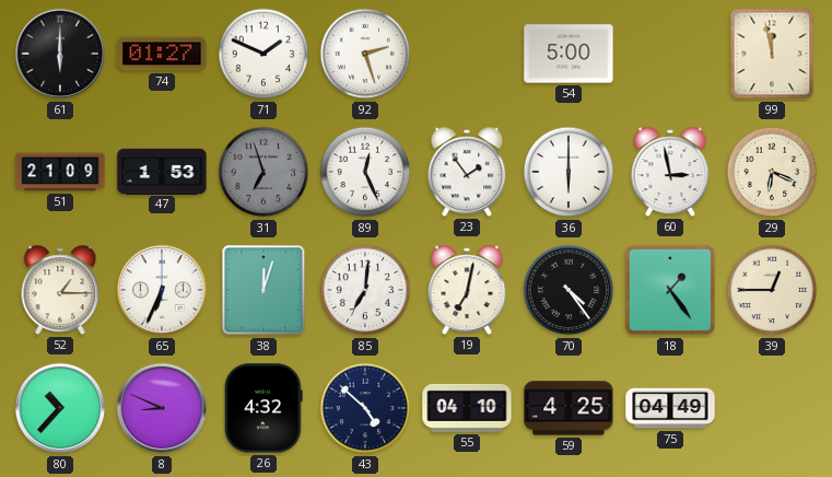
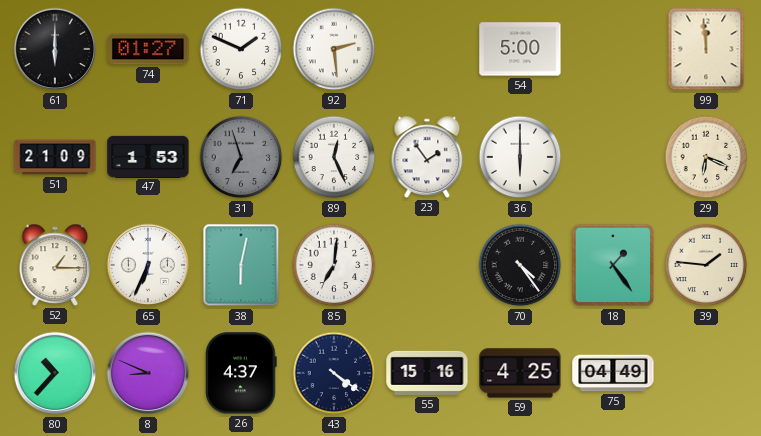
92: 2:27 -> 2:29 (334, 49)
99: 11:58 -> 11:59 (706, 49)
60: 2:58 -> none (670, 172)
38: 12:03 -> 6:02 (241, 265)
19: 7:02 -> none (467, 290)
39: 12:45 -> 1:46 (706, 265)
26: 4:32 -> 4:37 (241, 373)
43: 4:52 -> 4:21 (334, 373)
55: 04:10 -> 15:16 (427, 373)
